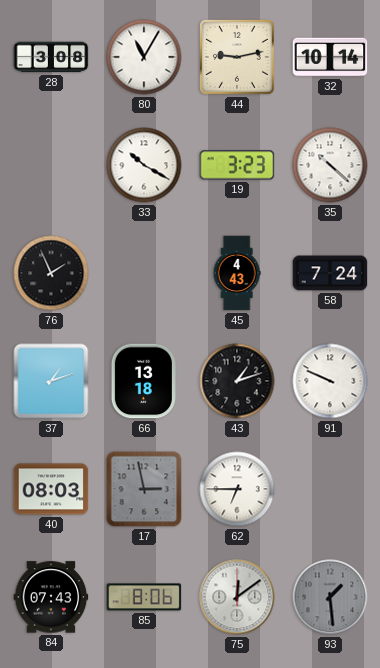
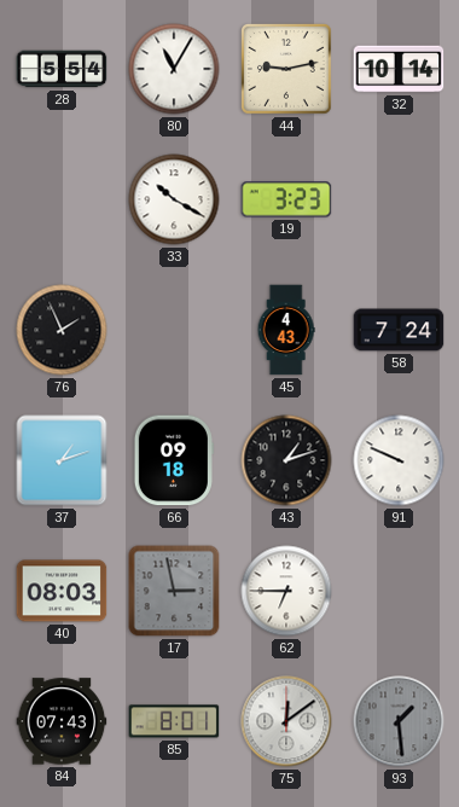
28: 3:08 -> 5:54 (62, 69)
35: 10:22 -> none (330, 165)
66: 13:18 -> 09:18 (174, 460)
85: 8:06 -> 8:01 (174, 721)
